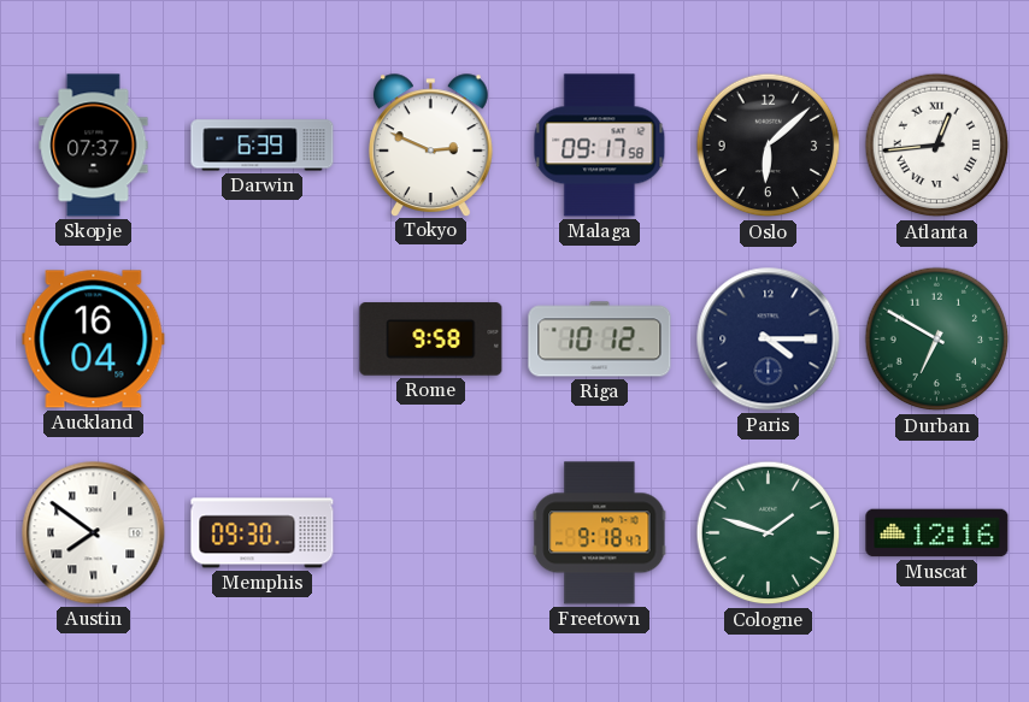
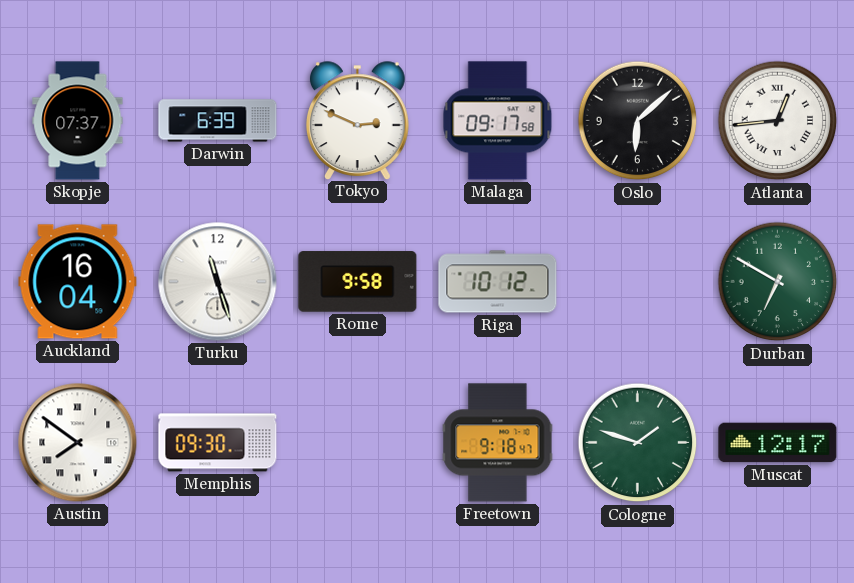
Turku: none -> 11:27 (218, 282)
Paris: 4:15 -> none (769, 340)
Muscat: 12:16 -> 12:17 (778, 443)
